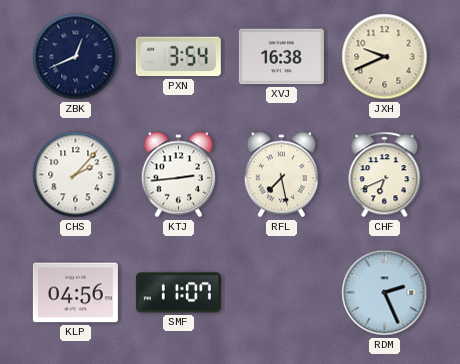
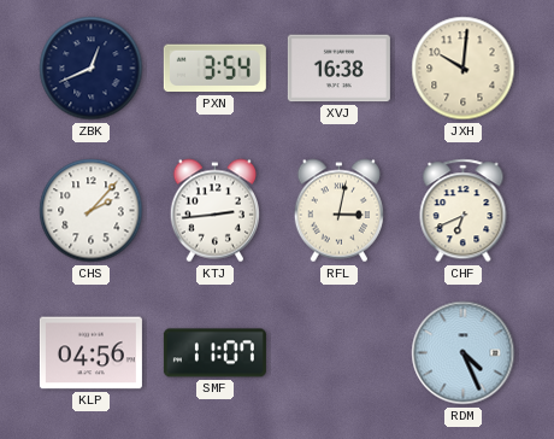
JXH: 9:41 -> 10:01 (464, 69)
RFL: 7:28 -> 3:02 (338, 211)
RDM: 2:26 -> 4:26 (464, 353)
